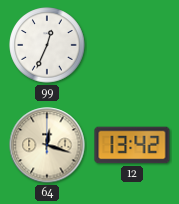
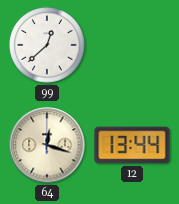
99: 12:34 -> 12:38 (47, 45)
12: 13:42 -> 13:44 (132, 145)
